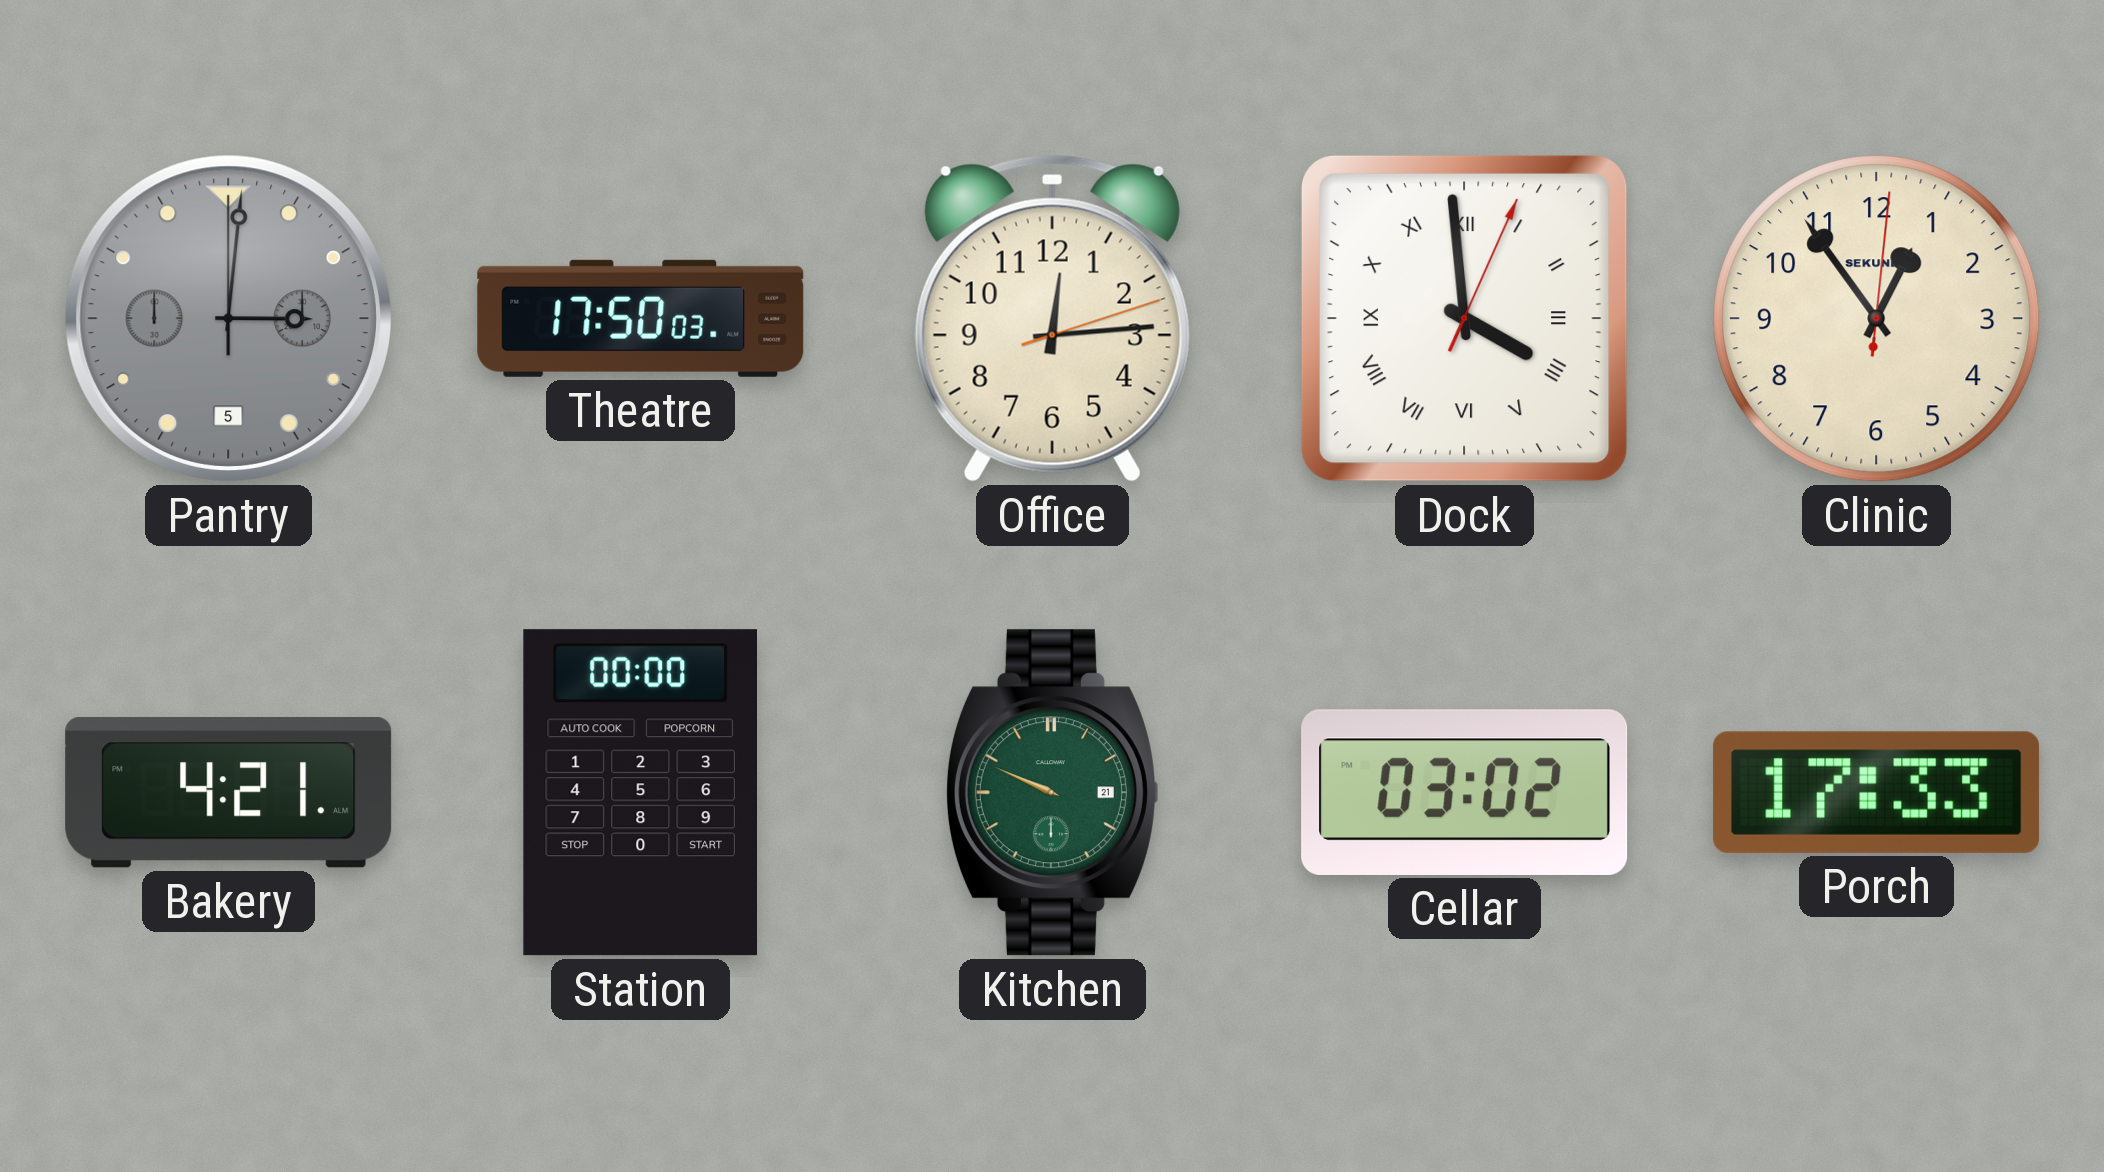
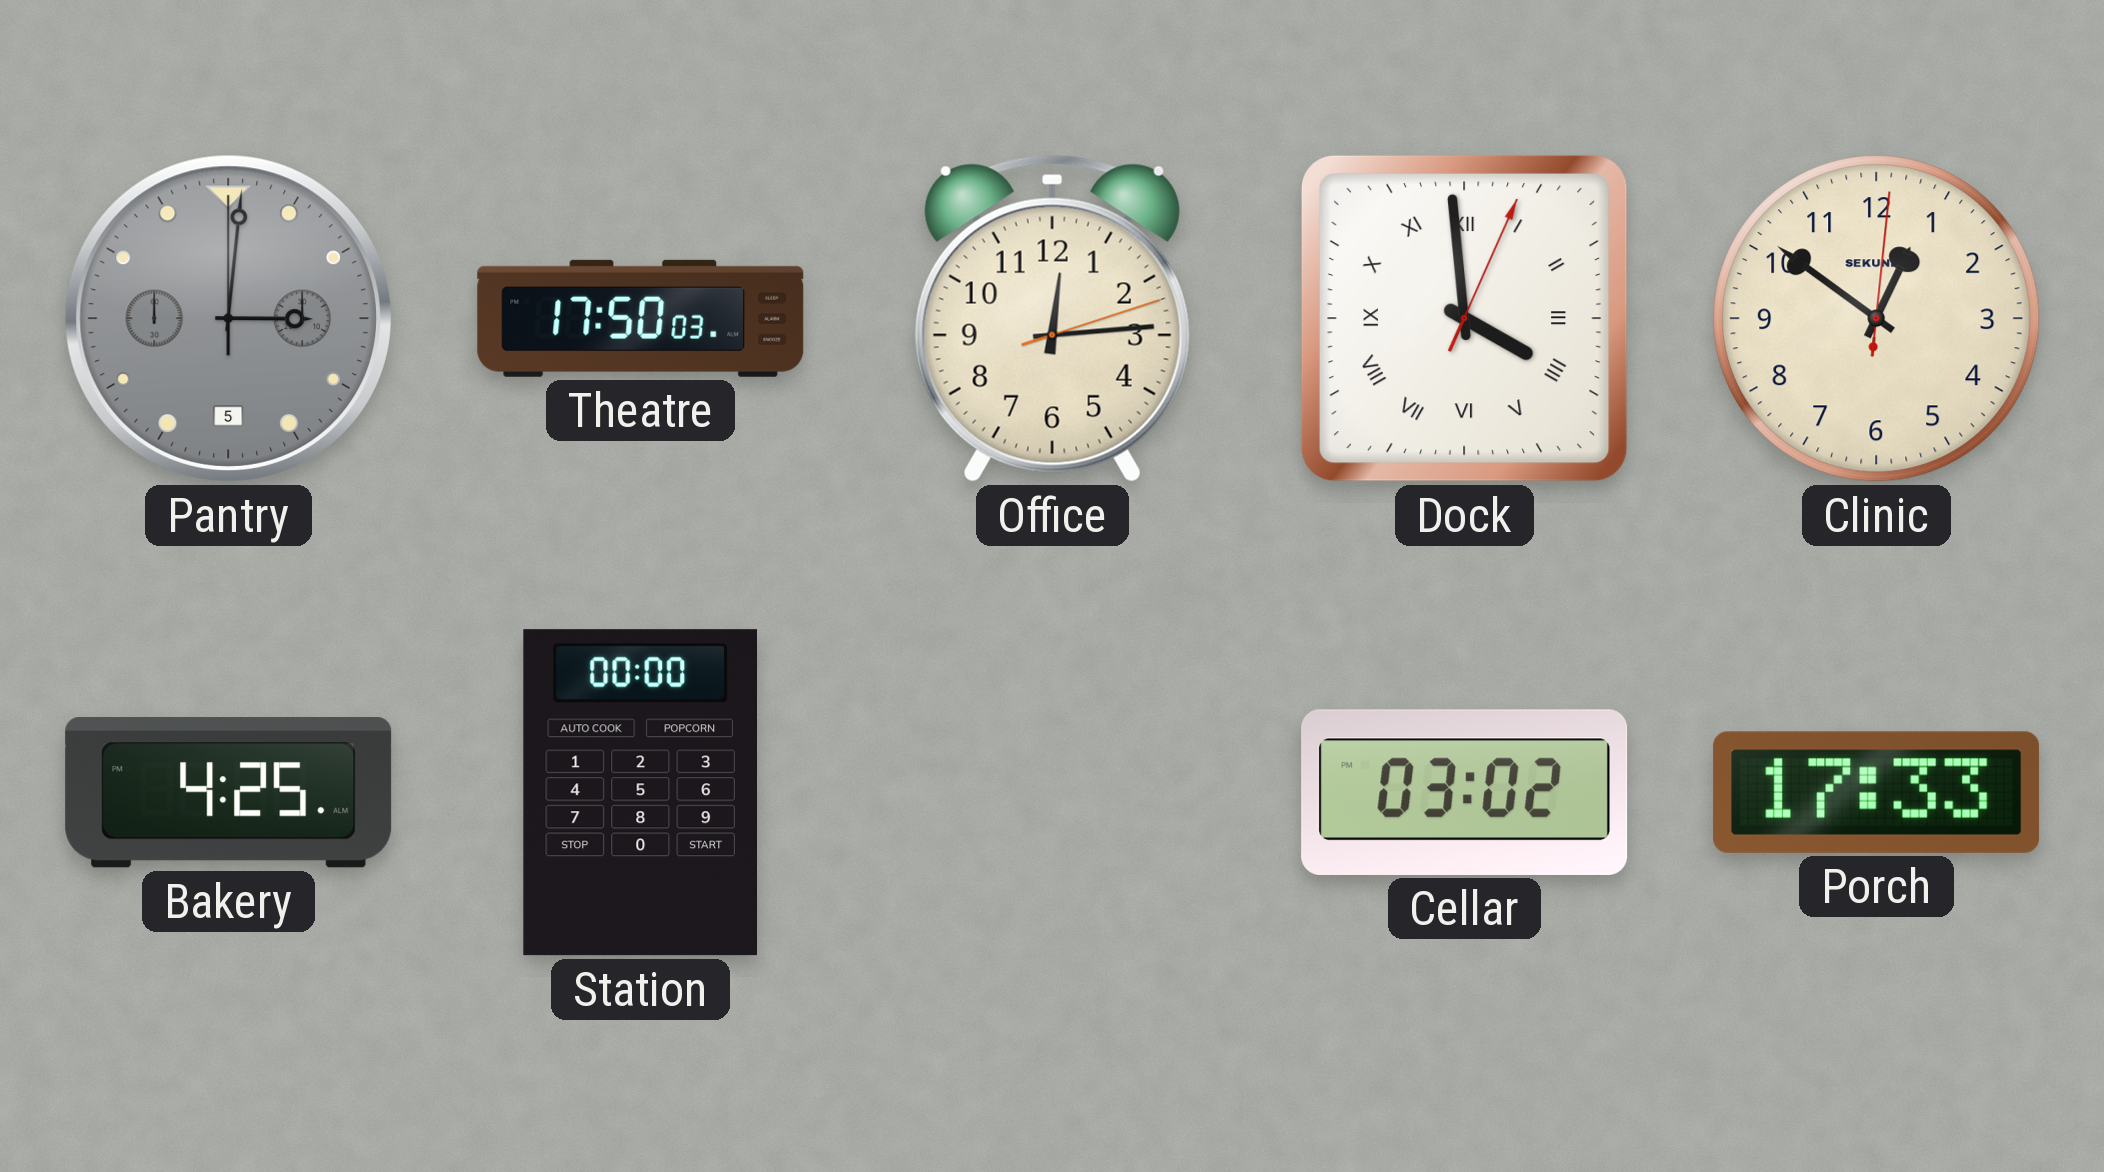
Clinic: 12:54 -> 12:51 (1877, 319)
Bakery: 4:21 -> 4:25 (229, 793)
Kitchen: 9:49 -> none (1052, 793)
